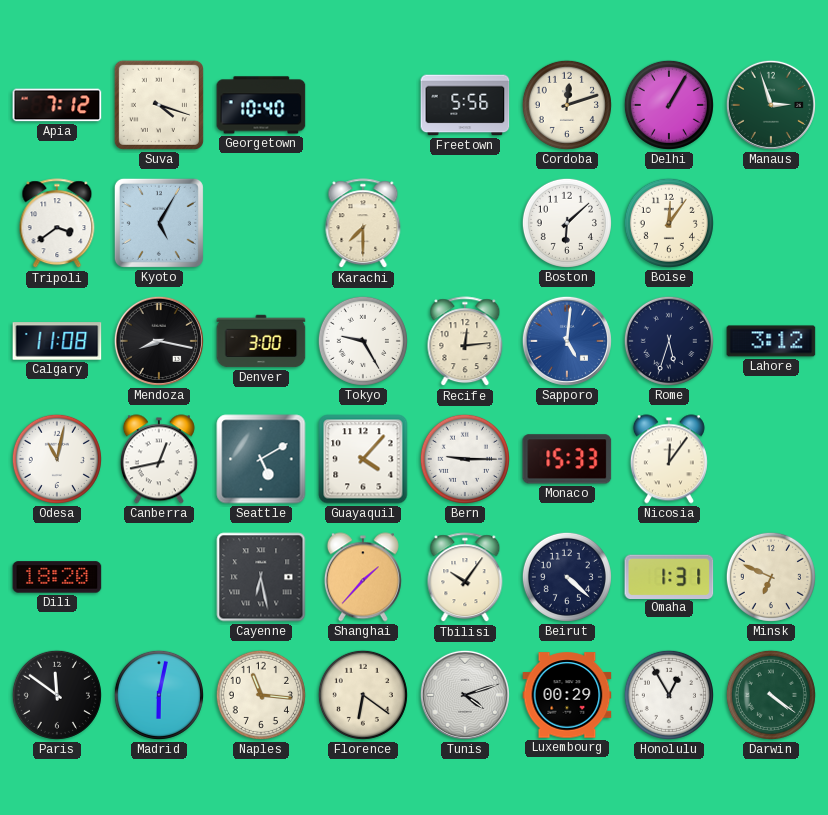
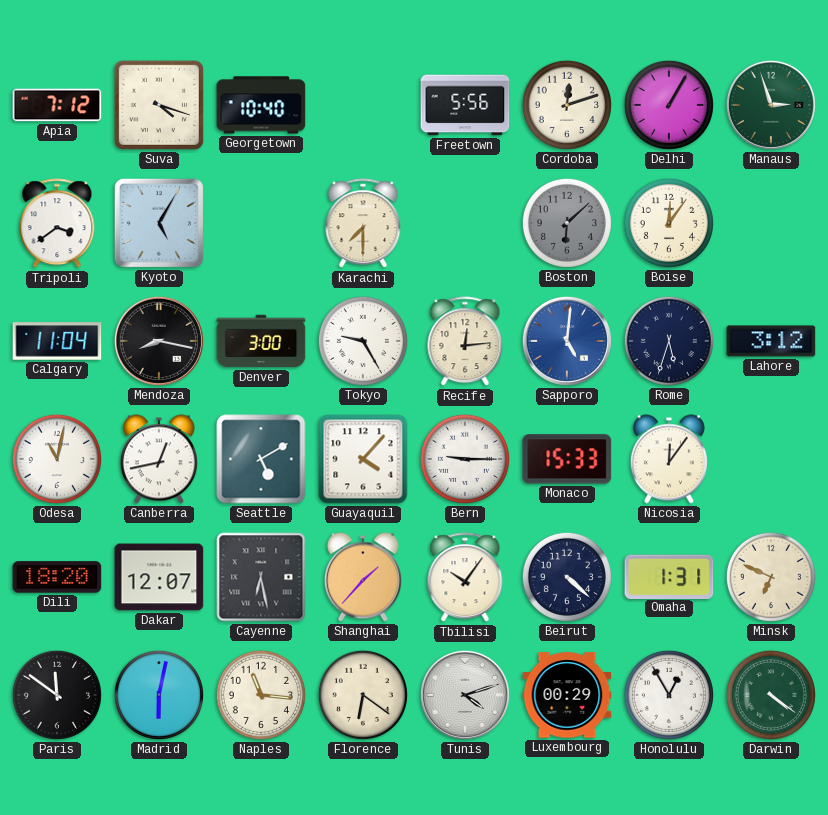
Boston dial: white -> grey (567, 223)
Calgary: 11:08 -> 11:04 (57, 341)
Dakar: none -> 12:07 (159, 577)
